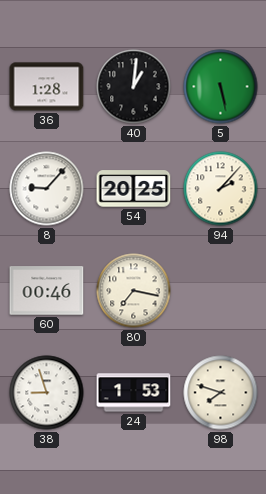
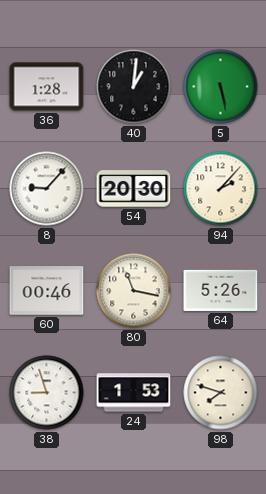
54: 20:25 -> 20:30 (134, 189)
80: 7:17 -> 11:17 (134, 291)
64: none -> 5:26 (221, 290)
